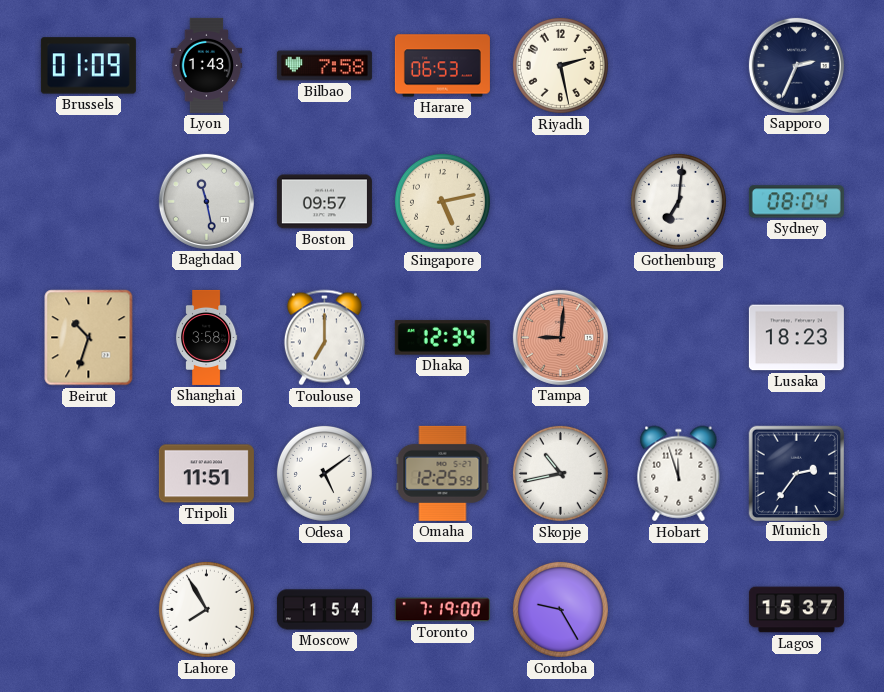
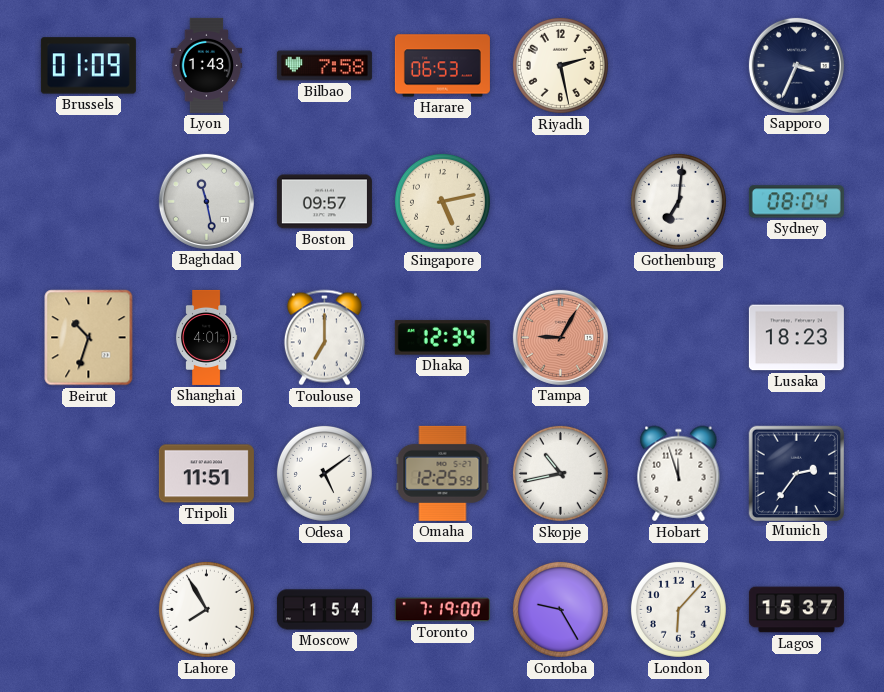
Sapporo: 2:34 -> 3:34 (796, 65)
Shanghai: 3:58 -> 4:01 (206, 337)
Tampa: 9:01 -> 9:05 (560, 337)
London: none -> 6:07 (678, 609)
